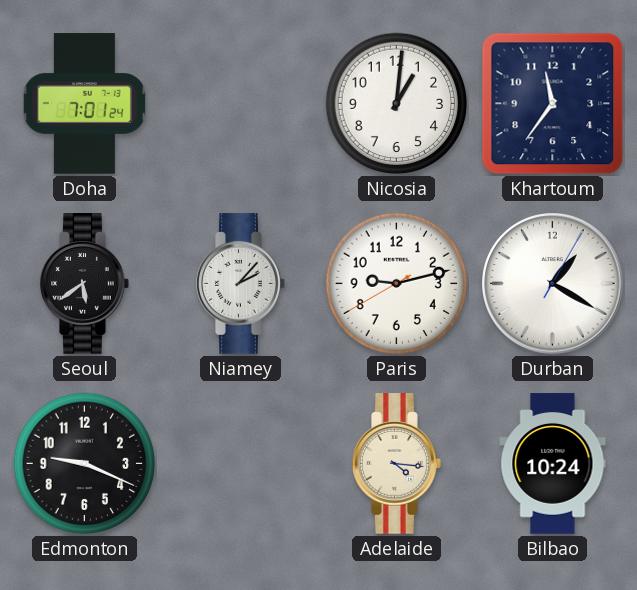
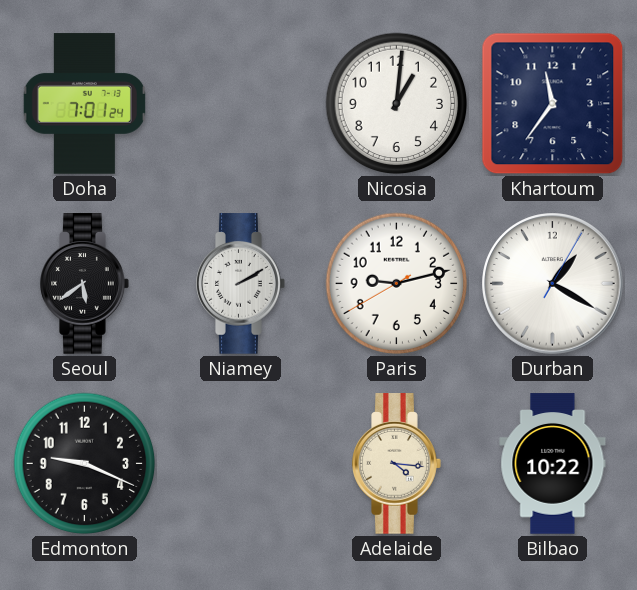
Niamey: 2:07 -> 2:10 (241, 284)
Bilbao: 10:24 -> 10:22 (553, 464)
